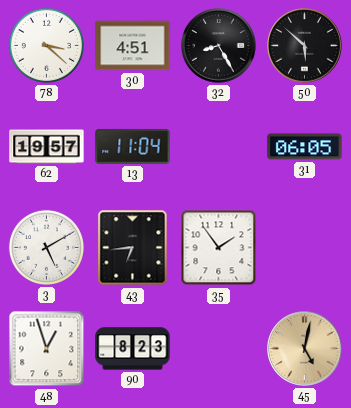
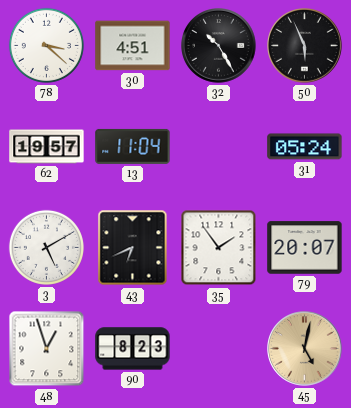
32: 8:25 -> 10:25 (219, 46)
50: 5:52 -> 5:56 (305, 46)
31: 06:05 -> 05:24 (305, 147)
43: 6:44 -> 6:41 (133, 248)
79: none -> 20:07 (305, 248)
